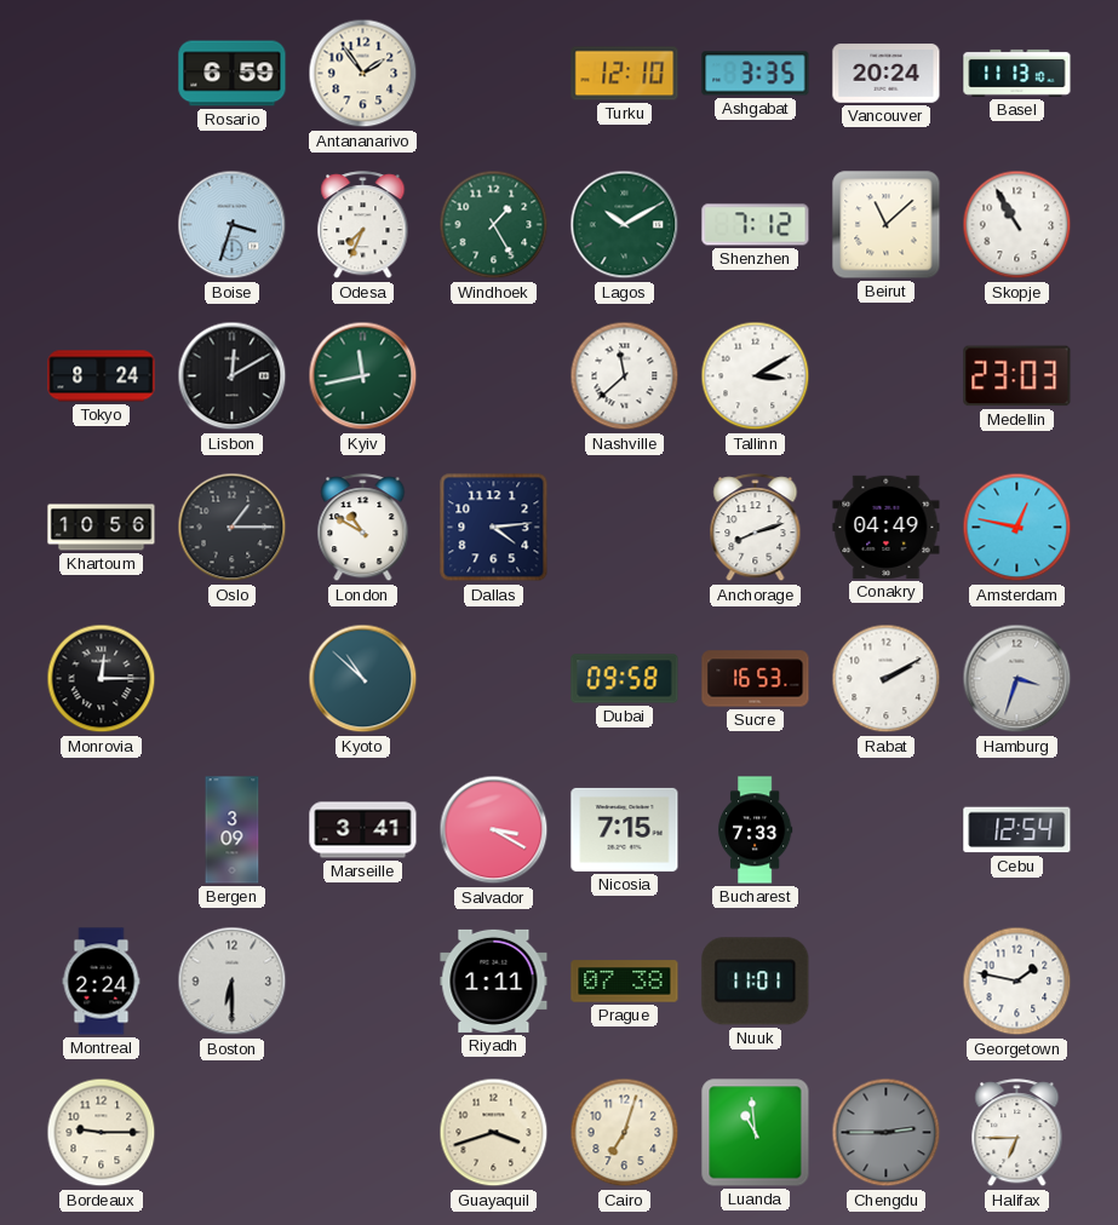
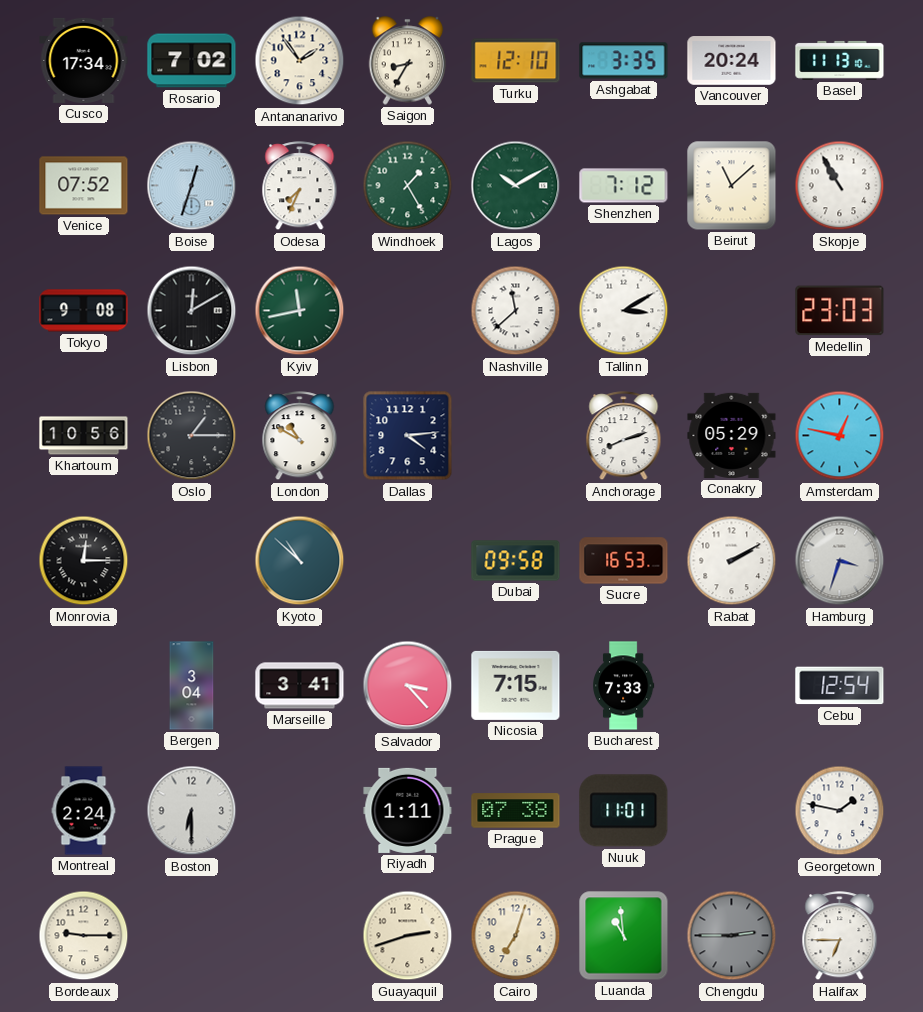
Cusco: none -> 17:34 (84, 60)
Rosario: 6:59 -> 7:02 (192, 61)
Saigon: none -> 8:35 (408, 61)
Venice: none -> 07:52 (84, 186)
Boise: 3:33 -> 12:33 (192, 186)
Tokyo: 8:24 -> 9:08 (84, 311)
Conakry: 04:49 -> 05:29 (732, 435)
Bergen: 3:09 -> 3:04 (192, 686)
Salvador: 3:20 -> 3:23 (408, 686)
Guayaquil: 3:42 -> 2:42 (408, 936)
